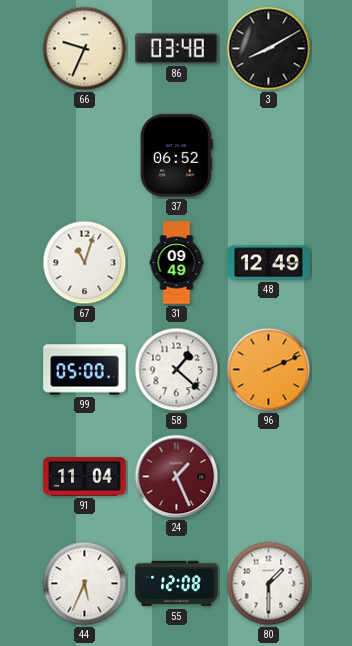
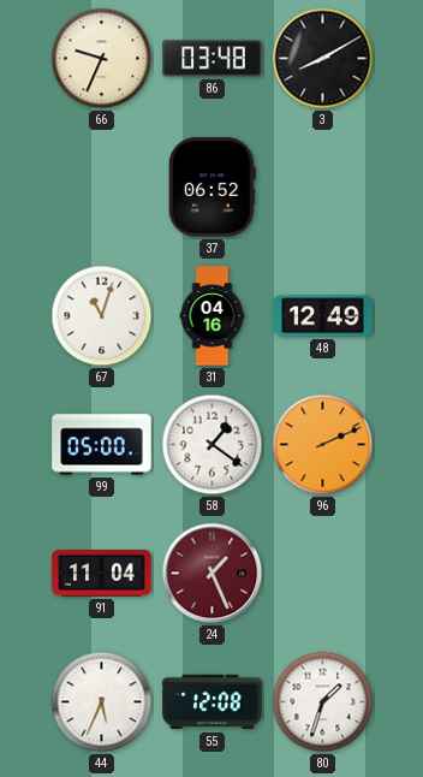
31: 09:49 -> 04:16 (213, 316)
58: 1:22 -> 1:21 (213, 445)
80: 1:30 -> 1:33 (323, 702)
